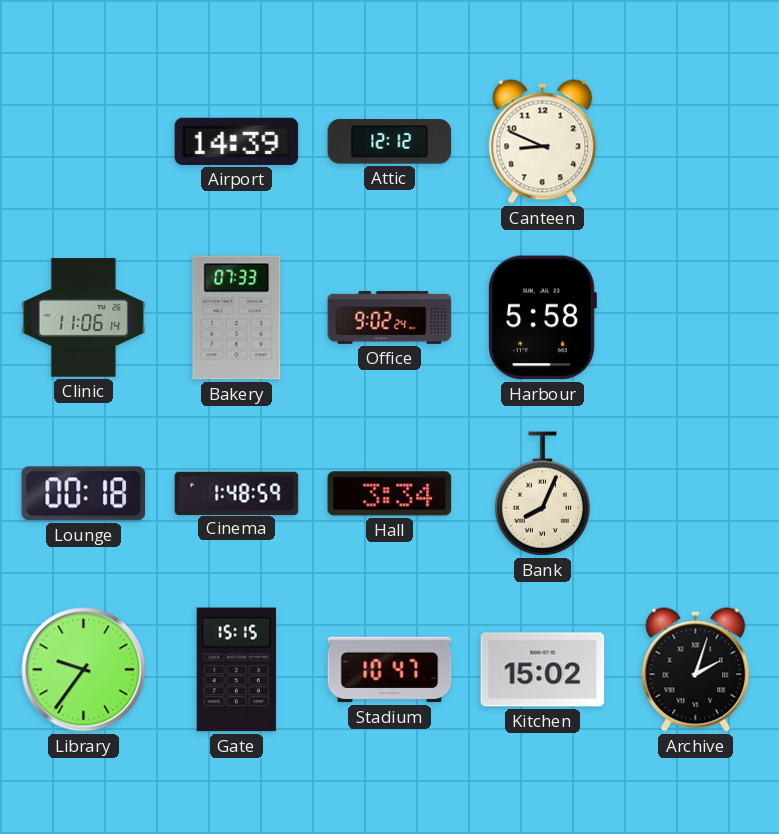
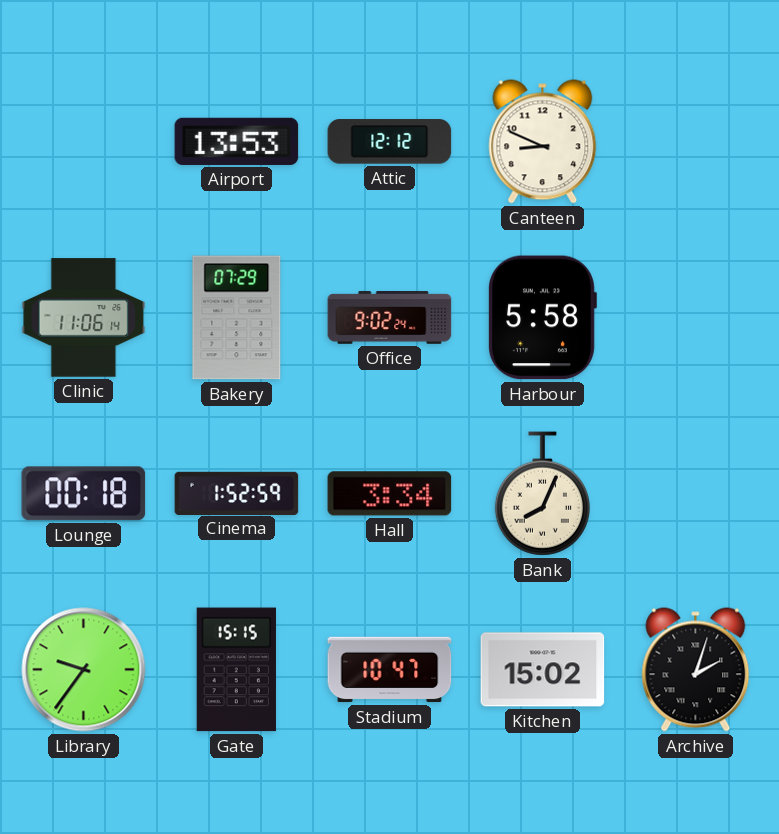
Airport: 14:39 -> 13:53 (237, 141)
Bakery: 07:33 -> 07:29 (237, 318)
Cinema: 1:48 -> 1:52 (237, 493)
